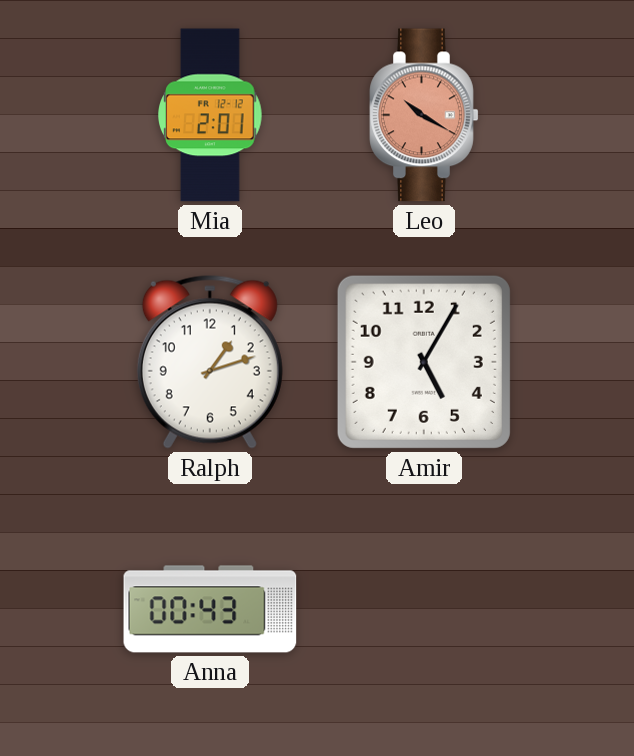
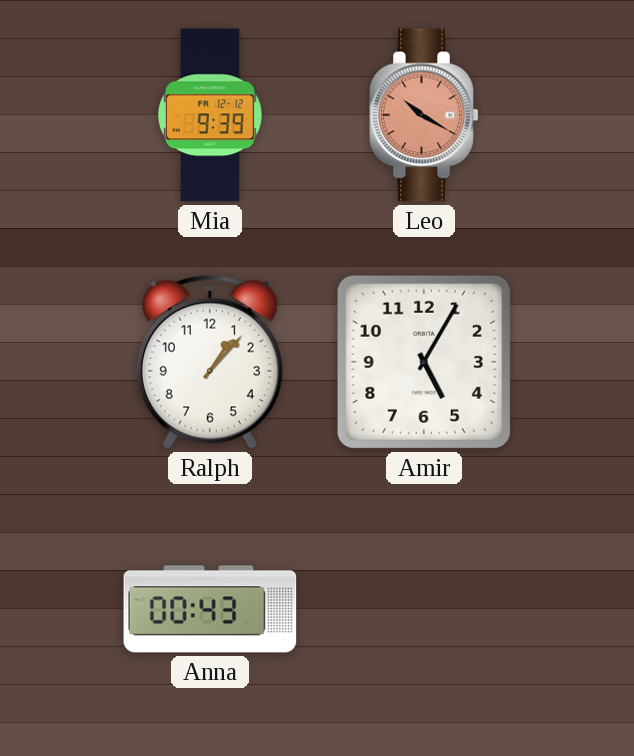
Mia: 2:01 -> 9:39 (210, 115)
Ralph: 1:12 -> 1:07 (210, 362)
